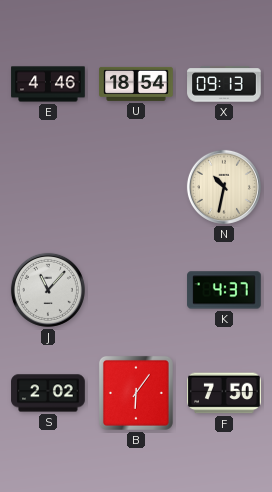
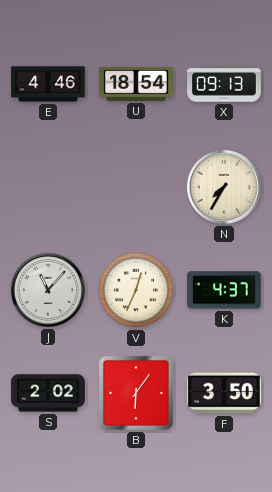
N: 10:32 -> 7:35 (224, 187)
V: none -> 12:34 (136, 290)
F: 7:50 -> 3:50 (224, 393)
